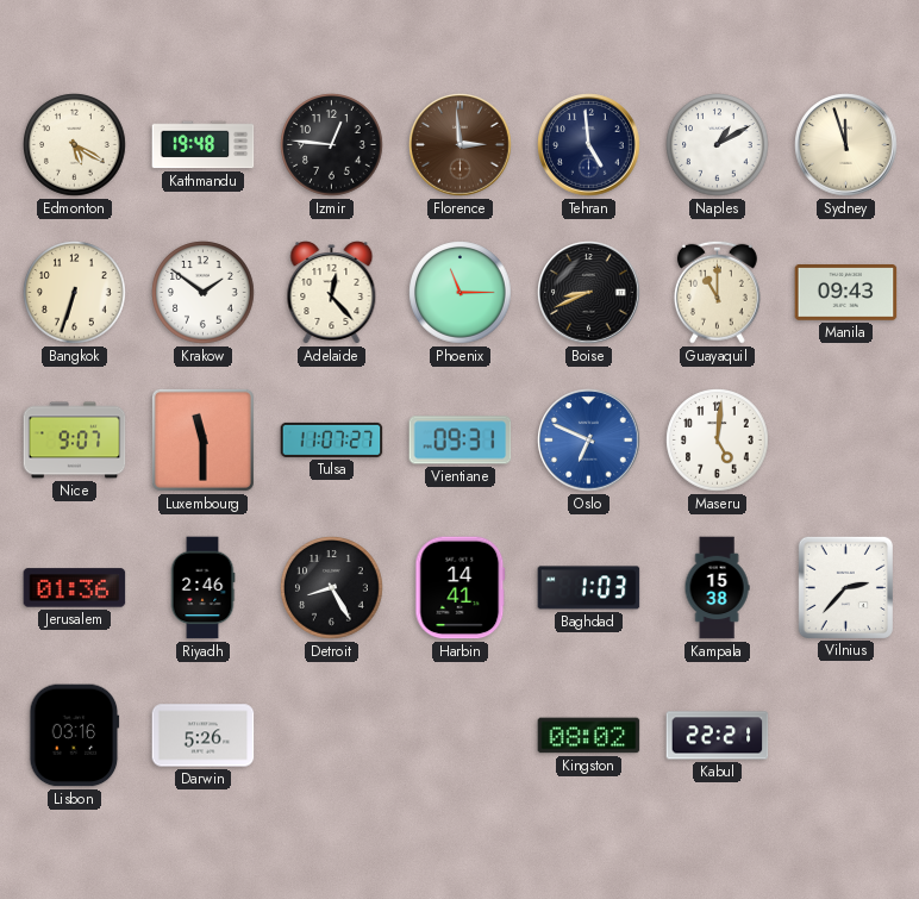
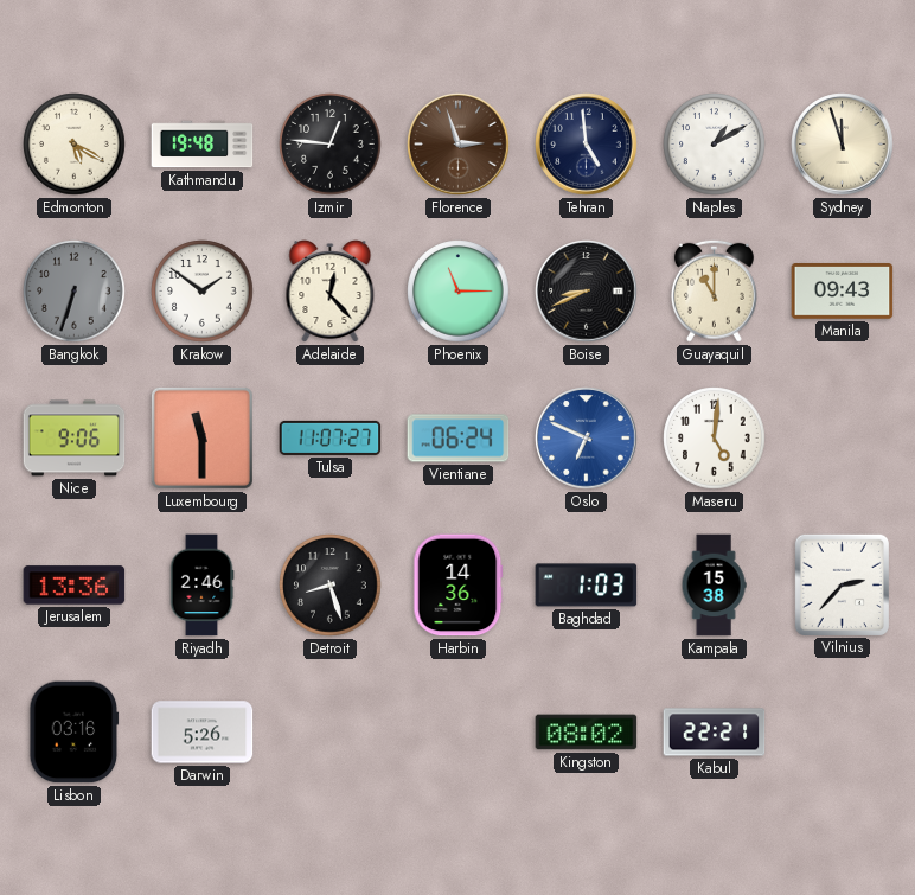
Florence: 2:59 -> 2:57 (459, 145)
Bangkok dial: cream -> grey (75, 292)
Nice: 9:07 -> 9:06 (75, 439)
Vientiane: 09:31 -> 06:24 (459, 439)
Jerusalem: 01:36 -> 13:36 (75, 586)
Detroit: 8:25 -> 8:27 (331, 586)
Harbin: 14:41 -> 14:36 (459, 586)
